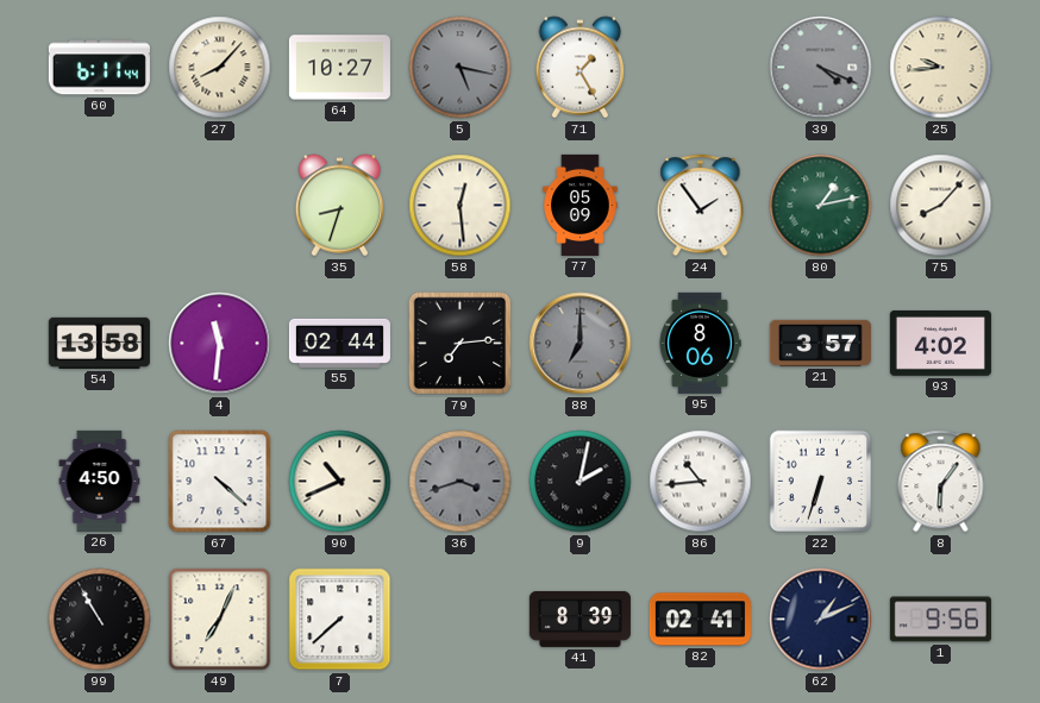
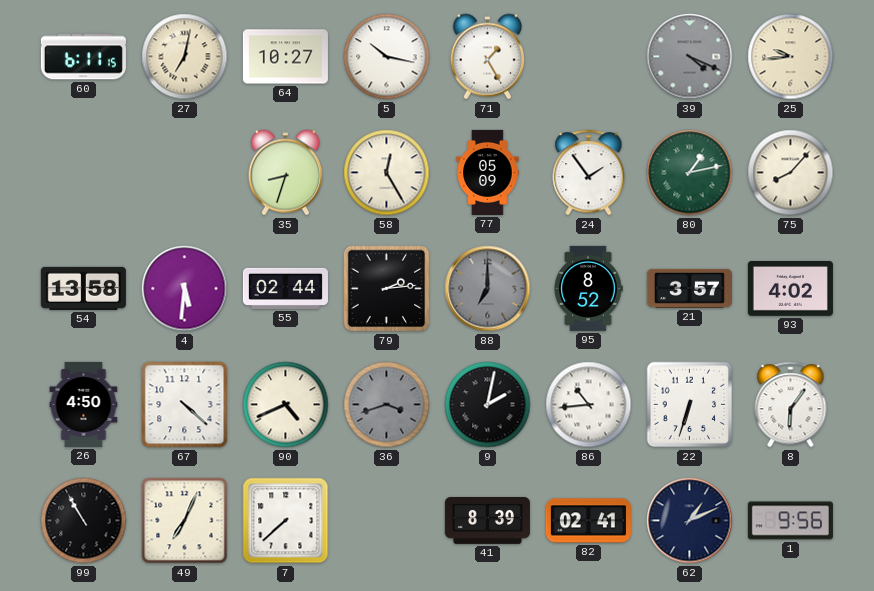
60: 6:11:44 -> 6:11:15 (83, 57)
27: 8:07 -> 7:02 (185, 57)
5: 5:17 -> 10:17 (387, 57)
5 dial: grey -> white (387, 57)
58: 12:29 -> 12:25 (387, 173)
4: 11:31 -> 5:31 (185, 289)
79: 7:14 -> 2:14 (387, 289)
95: 8:06 -> 8:52 (588, 288)
90: 10:41 -> 4:41 (286, 405)
